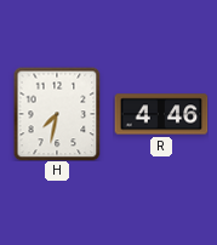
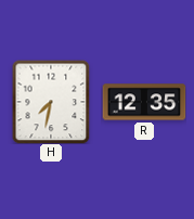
R: 4:46 -> 12:35 (144, 102)
